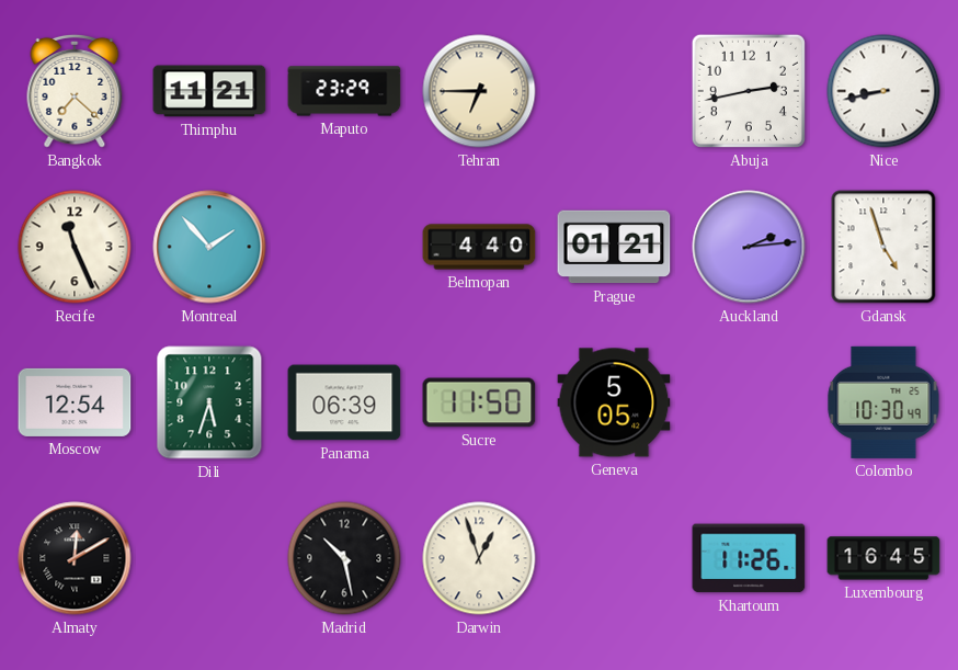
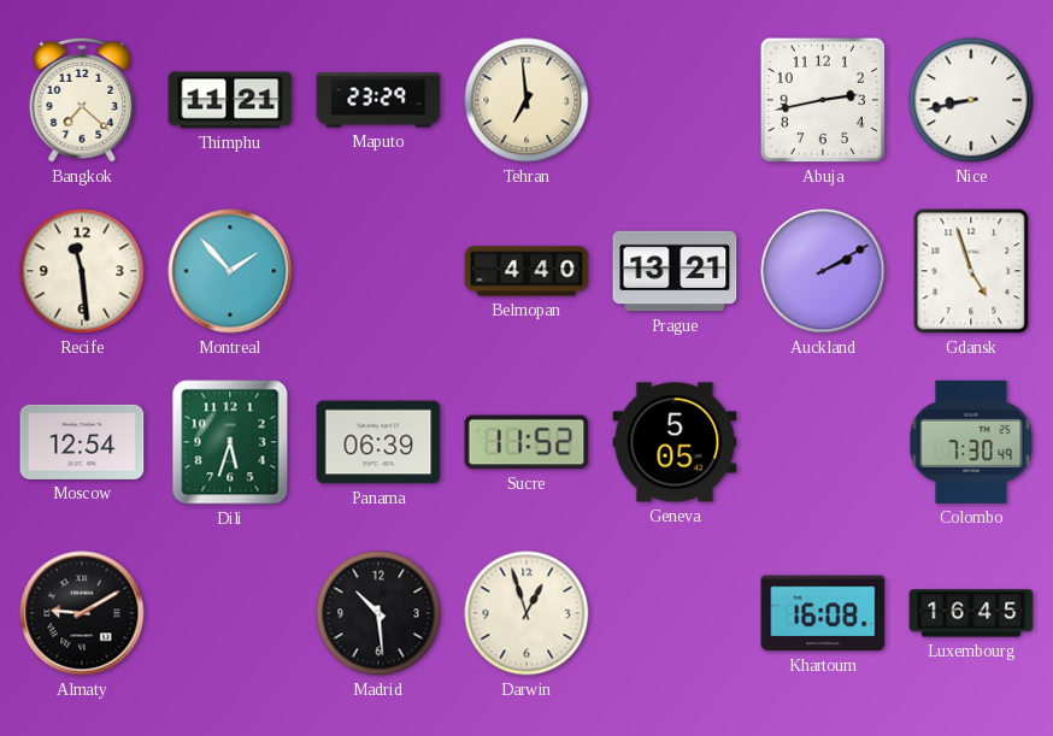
Tehran: 6:45 -> 6:59 (526, 100)
Recife: 11:26 -> 11:29 (82, 271)
Prague: 01:21 -> 13:21 (675, 271)
Auckland: 2:14 -> 2:10 (823, 271)
Sucre: 11:50 -> 11:52 (526, 442)
Colombo: 10:30 -> 7:30 (971, 442)
Almaty: 12:10 -> 9:10 (82, 613)
Madrid: 10:28 -> 10:29 (378, 613)
Khartoum: 11:26 -> 16:08 (823, 613)
